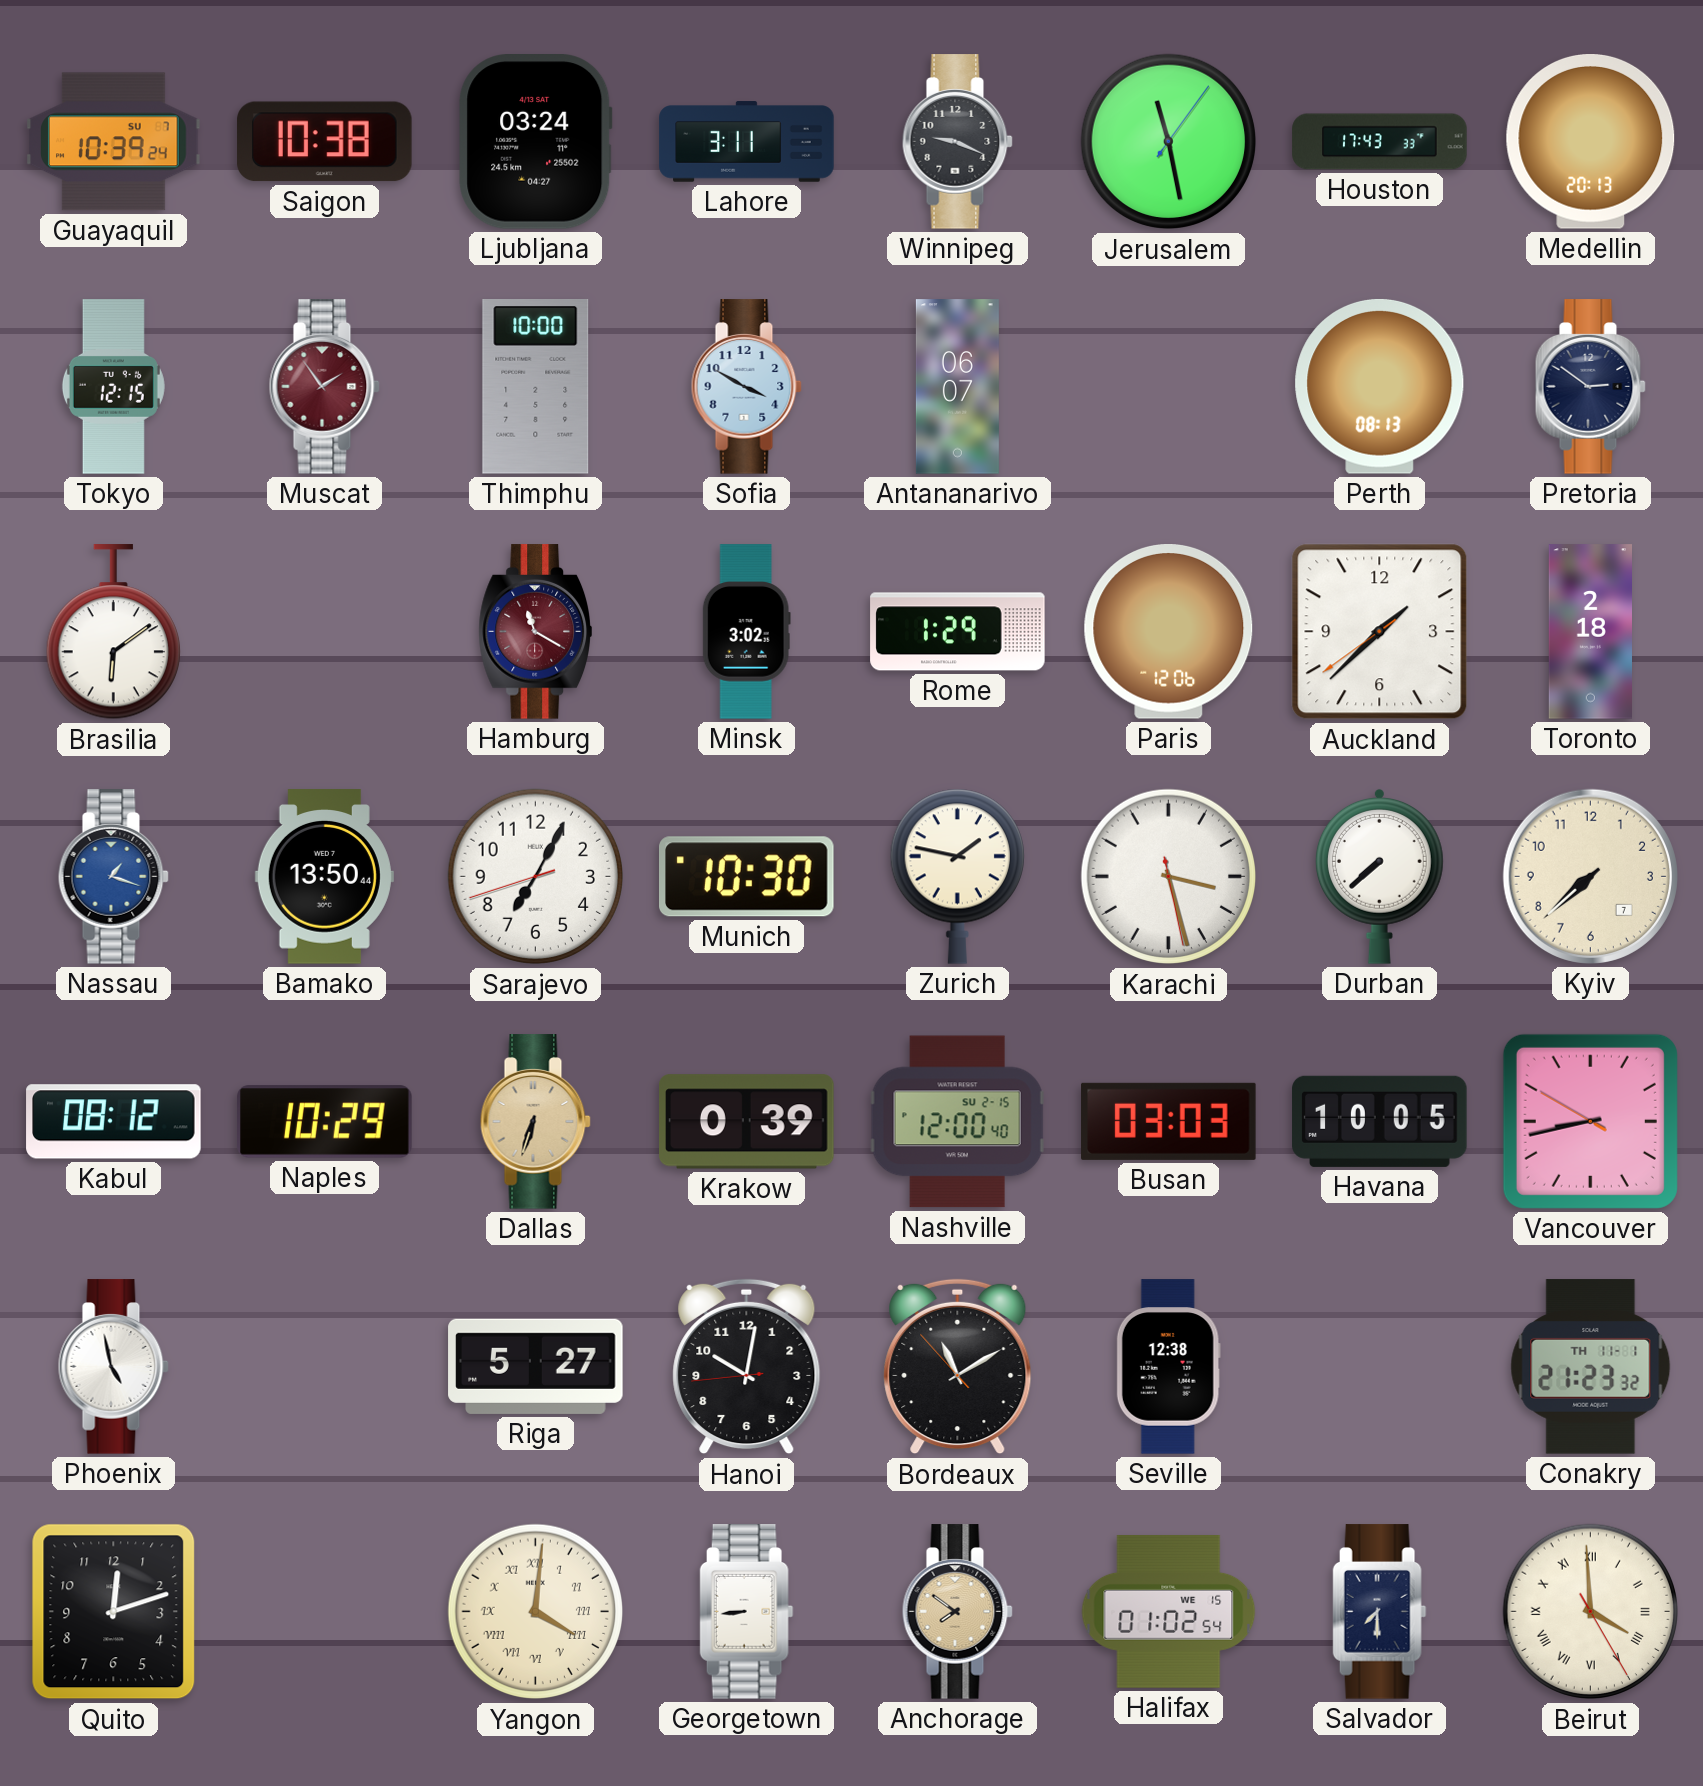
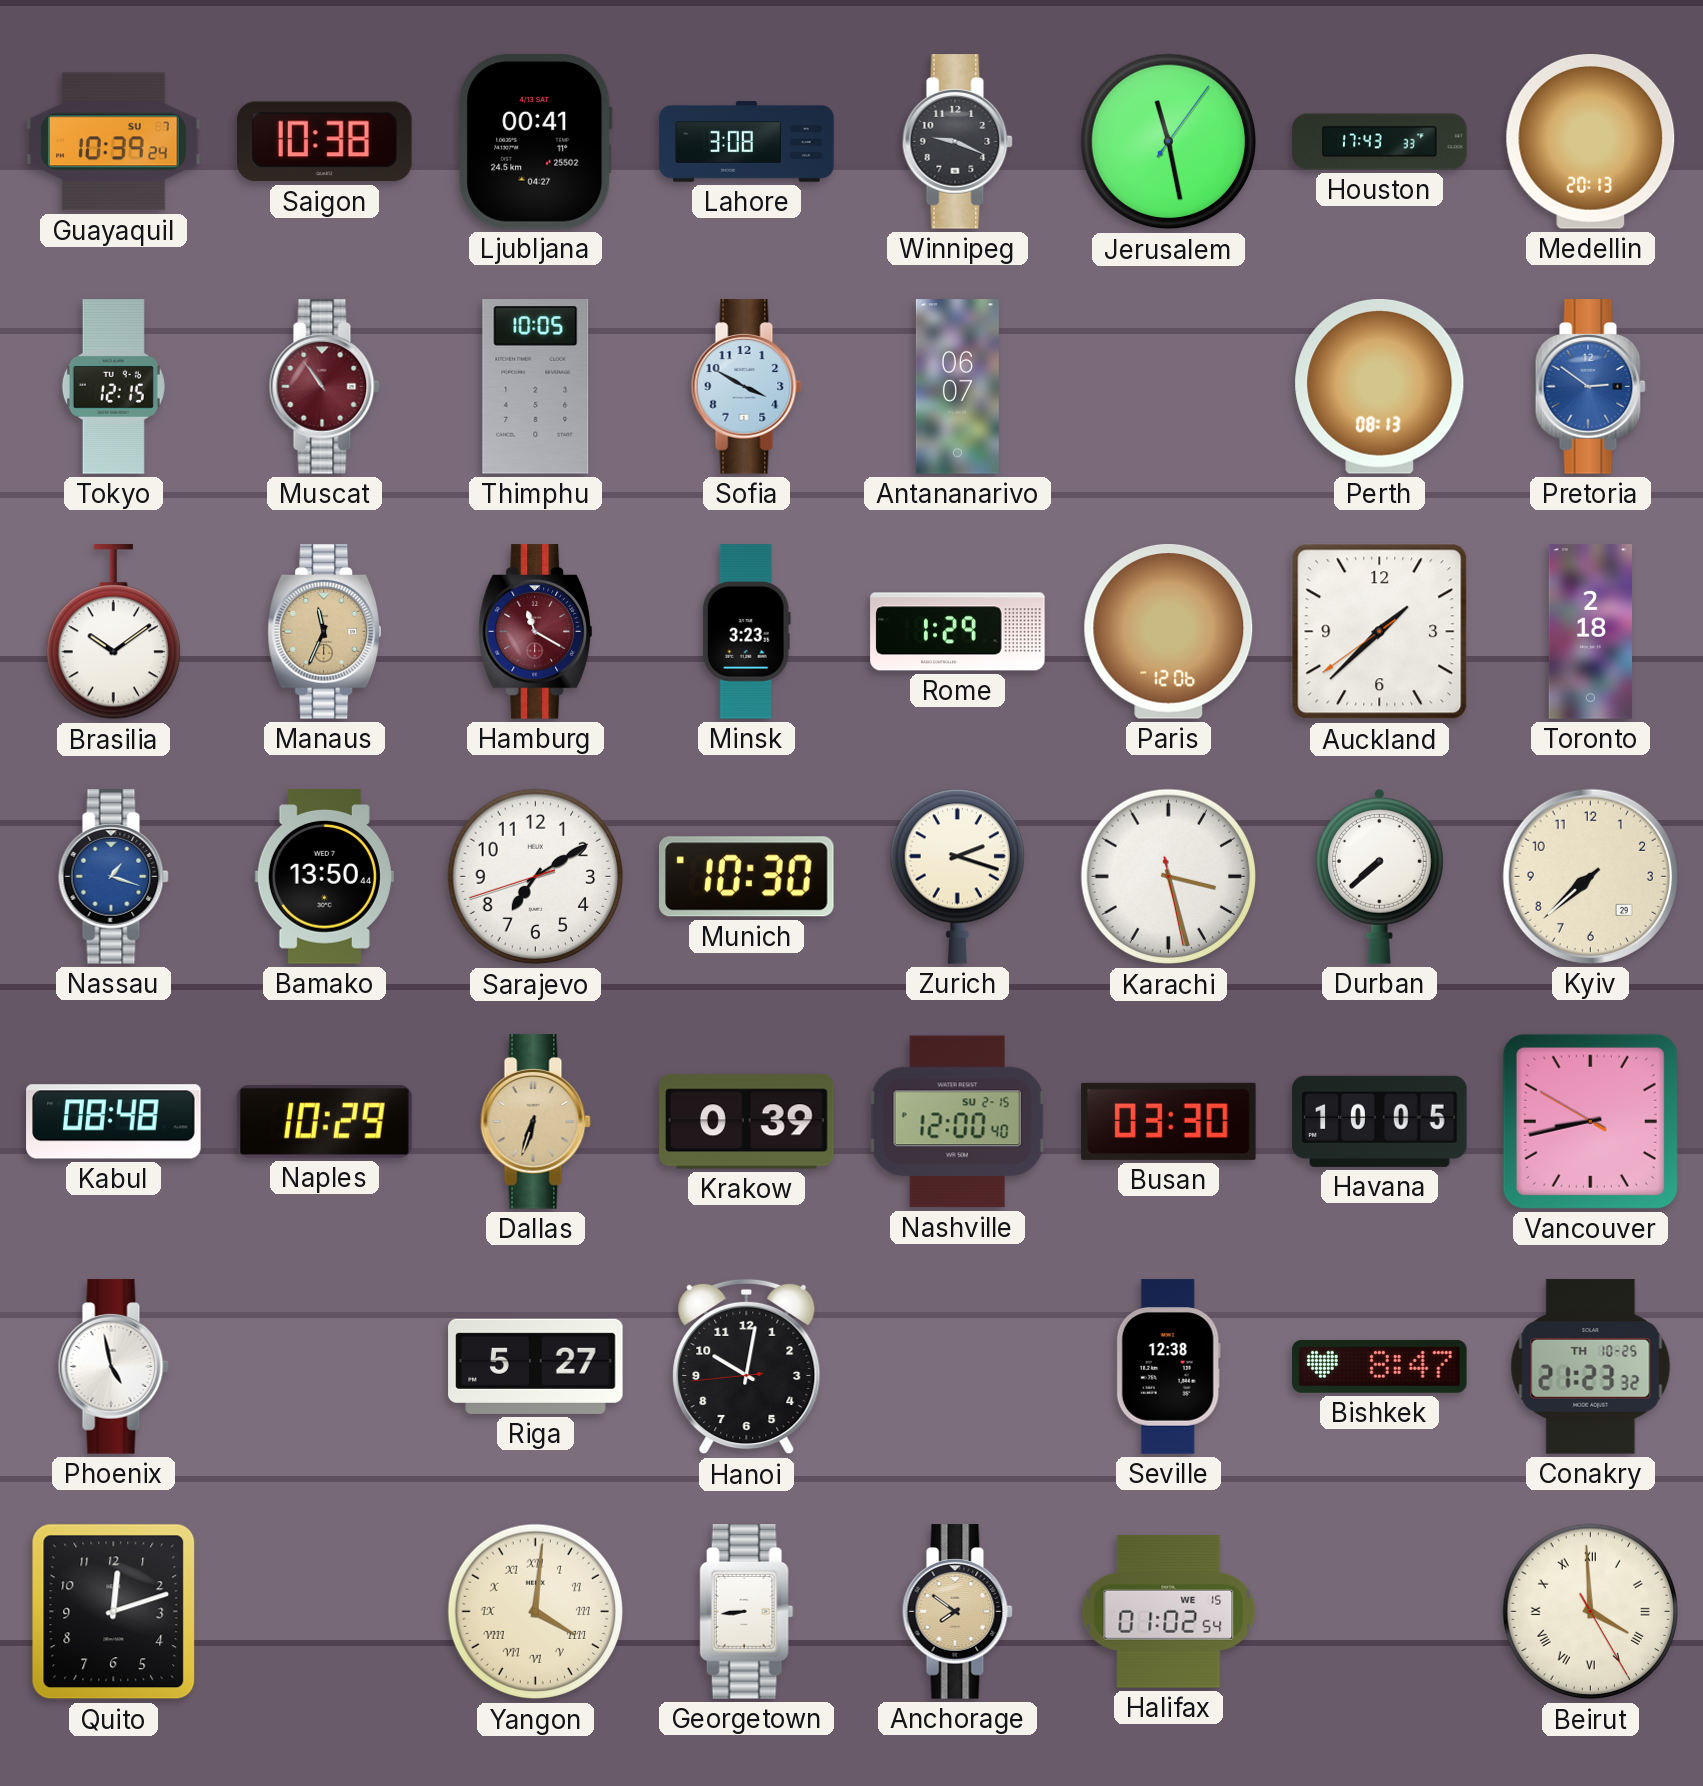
Ljubljana: 03:24 -> 00:41 (536, 142)
Lahore: 3:11 -> 3:08 (747, 142)
Muscat: 1:54 -> 10:54 (324, 387)
Thimphu: 10:00 -> 10:05 (536, 387)
Pretoria dial: navy -> blue (1590, 387)
Brasilia: 6:09 -> 10:09 (113, 632)
Manaus: none -> 11:34 (324, 632)
Minsk: 3:02 -> 3:23 (746, 632)
Sarajevo: 7:04 -> 7:09 (536, 877)
Zurich: 1:47 -> 2:18 (957, 876)
Kyiv date: 7 -> 29 (1590, 876)
Kabul: 08:12 -> 08:48 (114, 1122)
Busan: 03:03 -> 03:30 (1169, 1121)
Bordeaux: 11:09 -> none (958, 1367)
Bishkek: none -> 8:47 (1380, 1366)
Conakry date: TH 11-1 -> TH 10-25 (1591, 1367)
Salvador: 7:30 -> none (1380, 1612)
